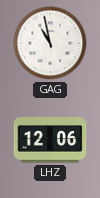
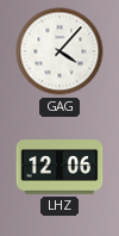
GAG: 10:58 -> 4:07 (59, 51)
